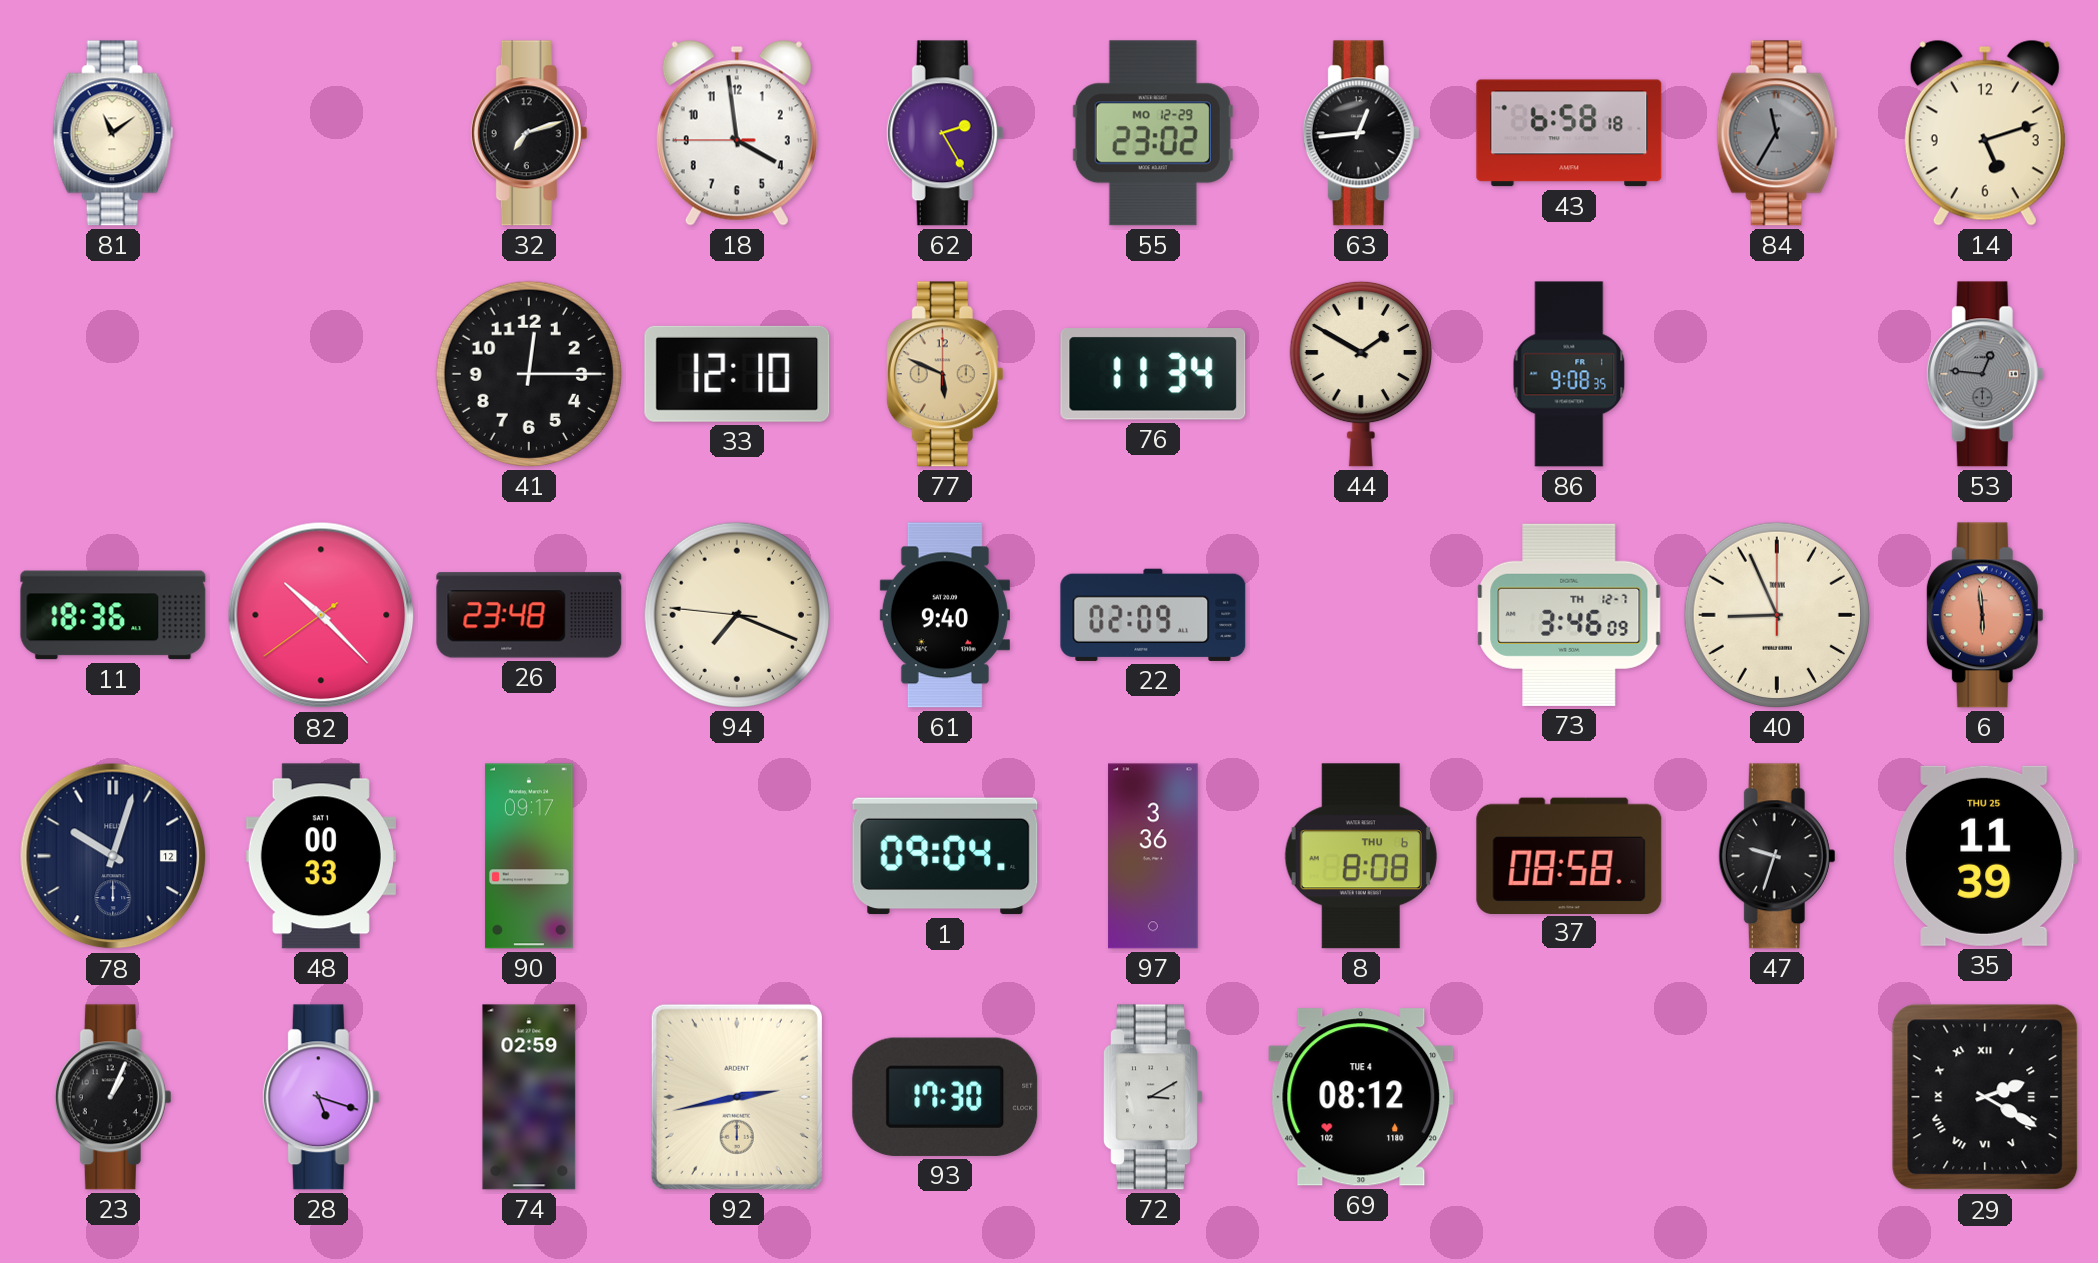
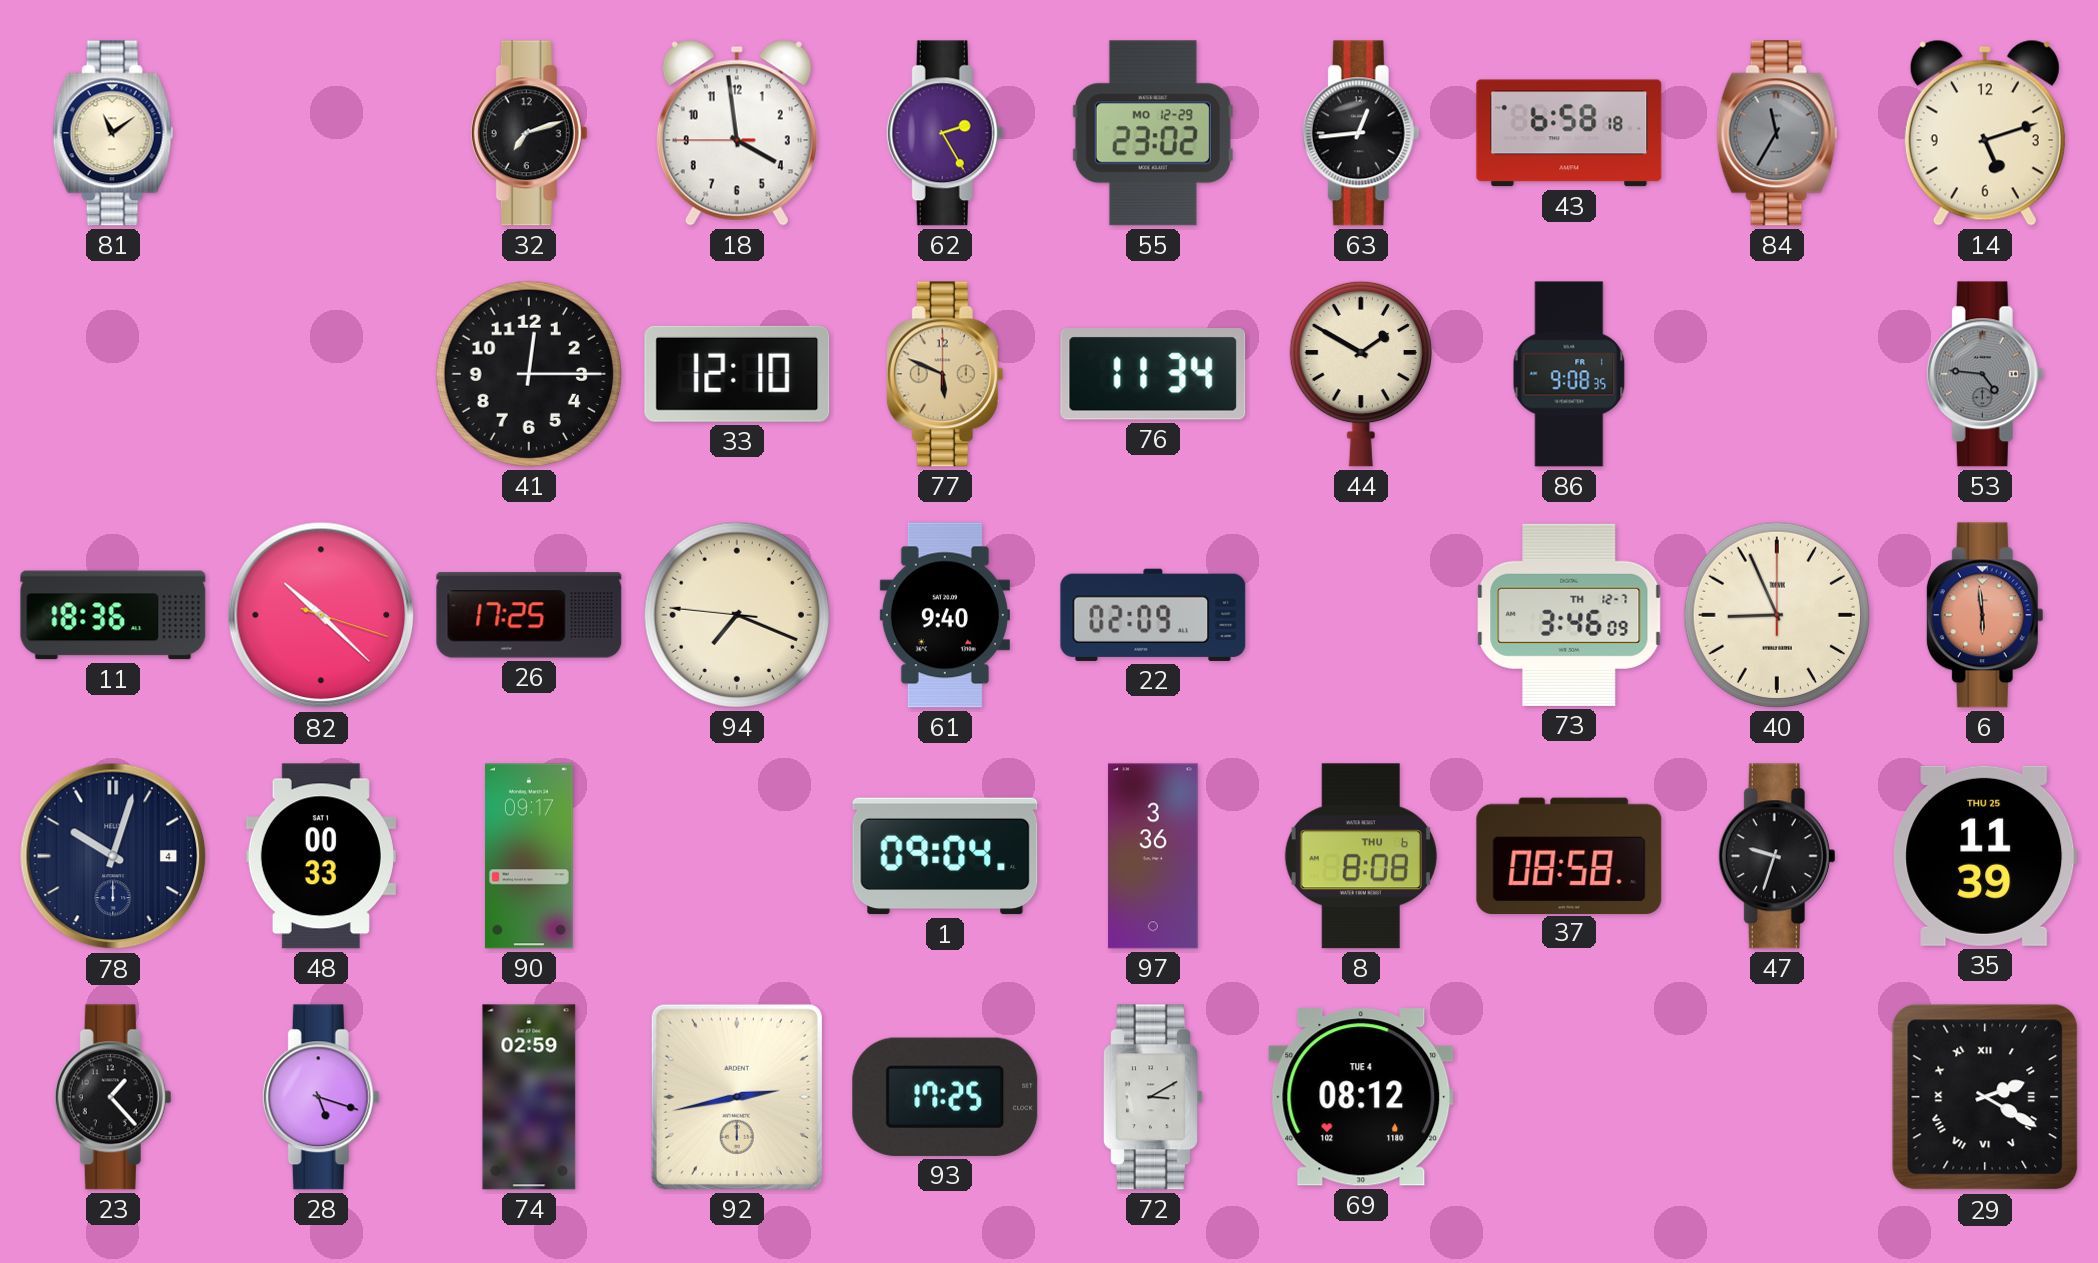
53: 12:46 -> 4:46 (1985, 374)
82: 10:22:39 -> 10:22:18 (321, 615)
26: 23:48 -> 17:25 (529, 615)
78 date: 12 -> 4 (113, 856)
23: 1:04 -> 1:23 (113, 1097)
93: 17:30 -> 17:25 (945, 1097)
